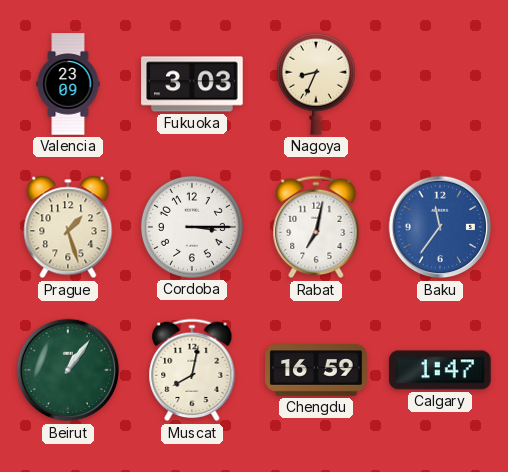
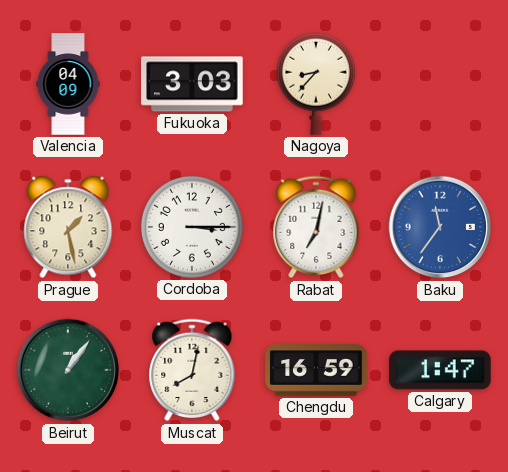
Valencia: 23:09 -> 04:09 (68, 84)
Nagoya: 8:34 -> 8:37 (316, 84)
Prague: 1:27 -> 1:28 (68, 227)
